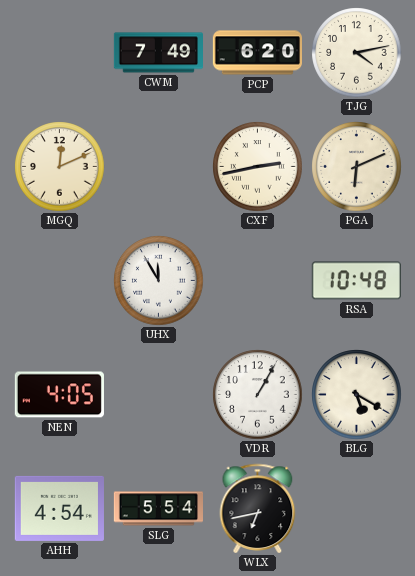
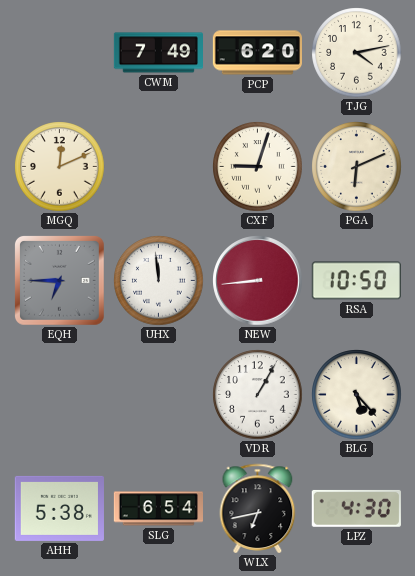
CXF: 2:43 -> 9:03 (258, 167)
EQH: none -> 6:45 (59, 280)
UHX: 11:55 -> 11:59 (159, 281)
NEW: none -> 8:44 (258, 281)
RSA: 10:48 -> 10:50 (356, 281)
NEN: 4:05 -> none (59, 395)
BLG: 5:20 -> 5:23 (357, 395)
AHH: 4:54 -> 5:38 (59, 508)
SLG: 5:54 -> 6:54 (158, 509)
LPZ: none -> 4:30 (356, 508)
